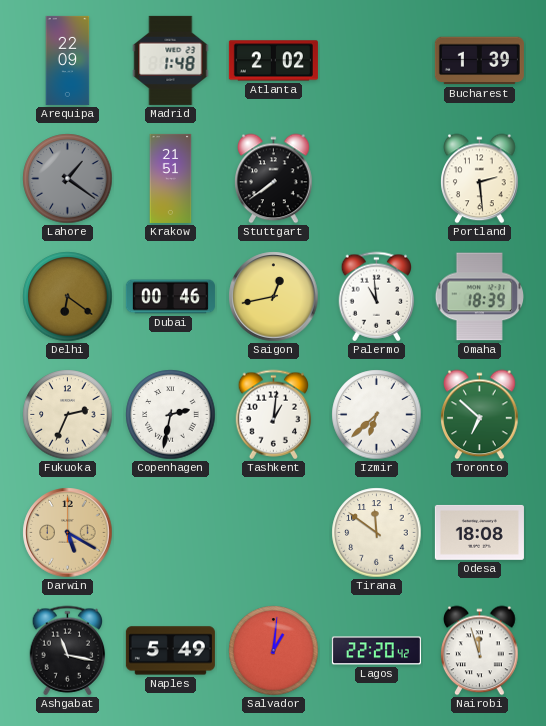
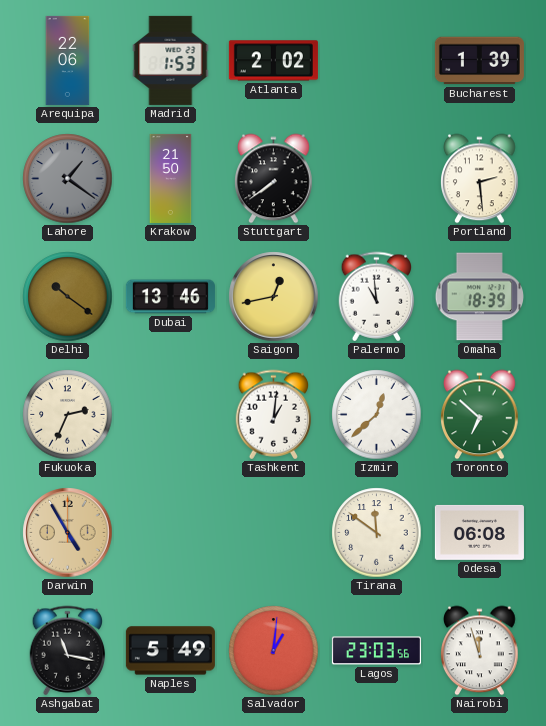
Arequipa: 22:09 -> 22:06 (68, 60)
Madrid: 1:48 -> 1:53 (171, 60)
Krakow: 21:51 -> 21:50 (171, 178)
Delhi: 6:21 -> 10:21 (68, 297)
Dubai: 00:46 -> 13:46 (170, 297)
Copenhagen: 2:32 -> none (171, 415)
Izmir: 6:38 -> 12:38 (377, 415)
Darwin: 5:20 -> 4:55 (68, 533)
Odesa: 18:08 -> 06:08 (479, 532)
Lagos: 22:20 -> 23:03 (376, 651)
